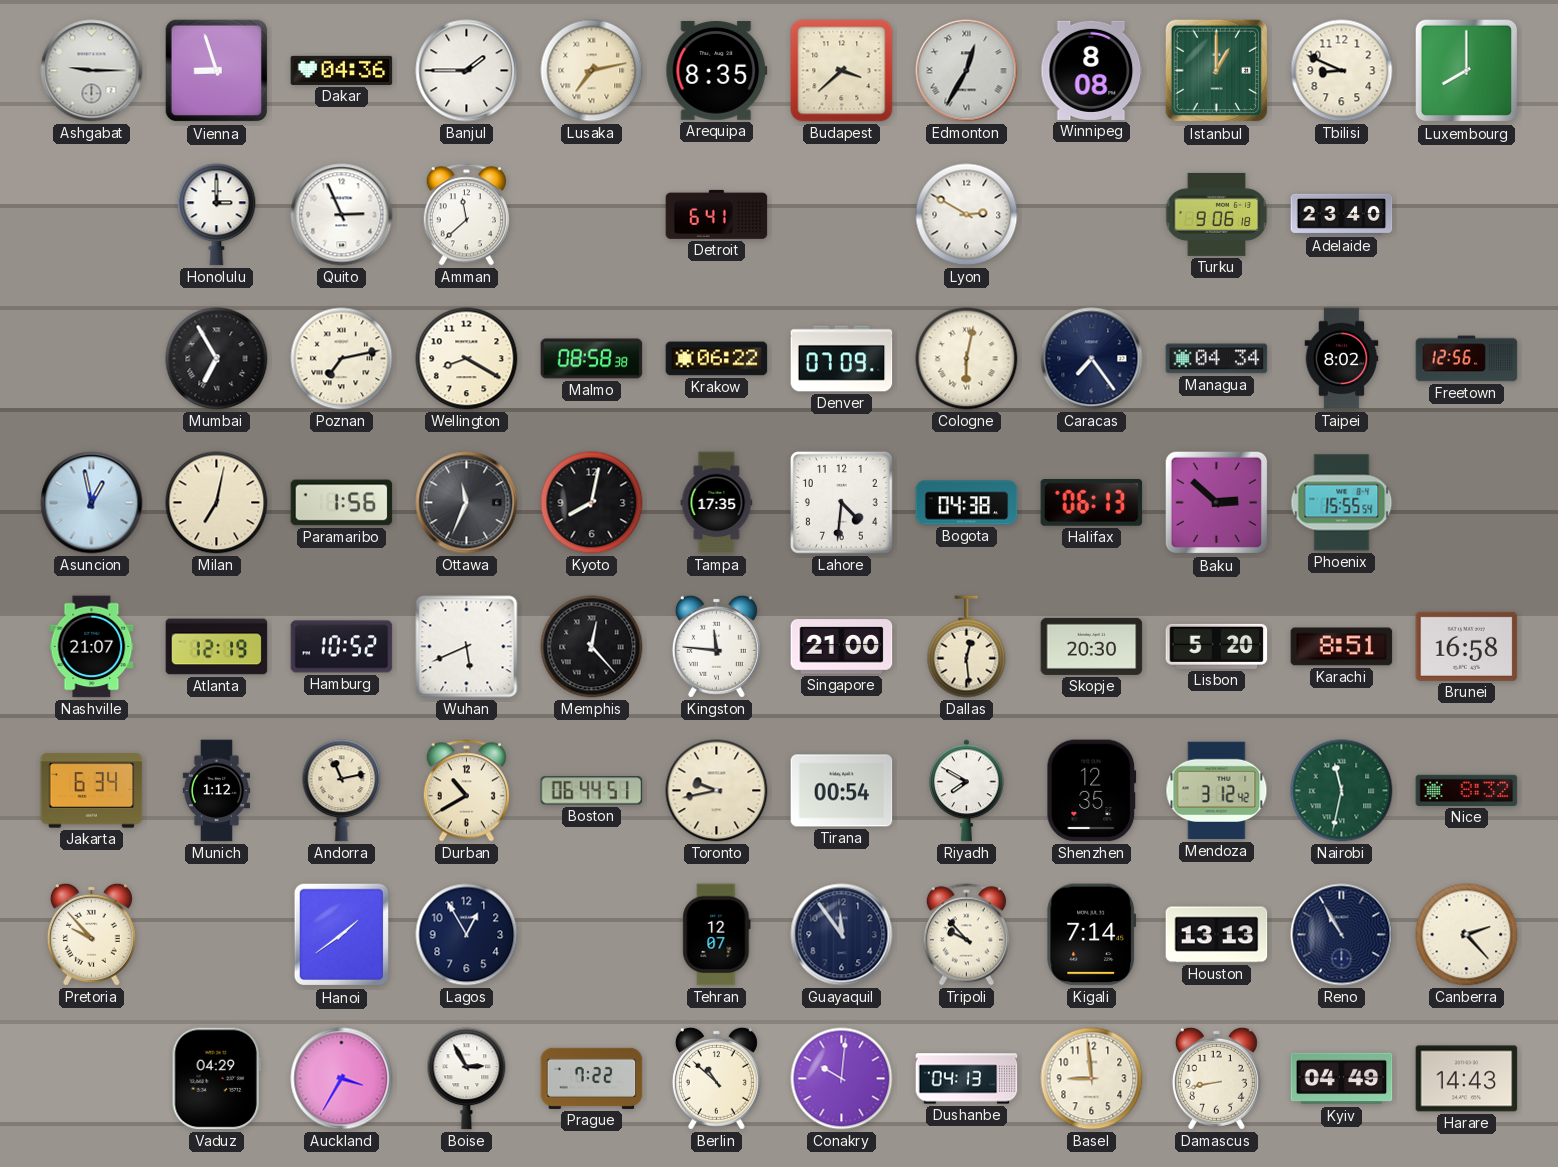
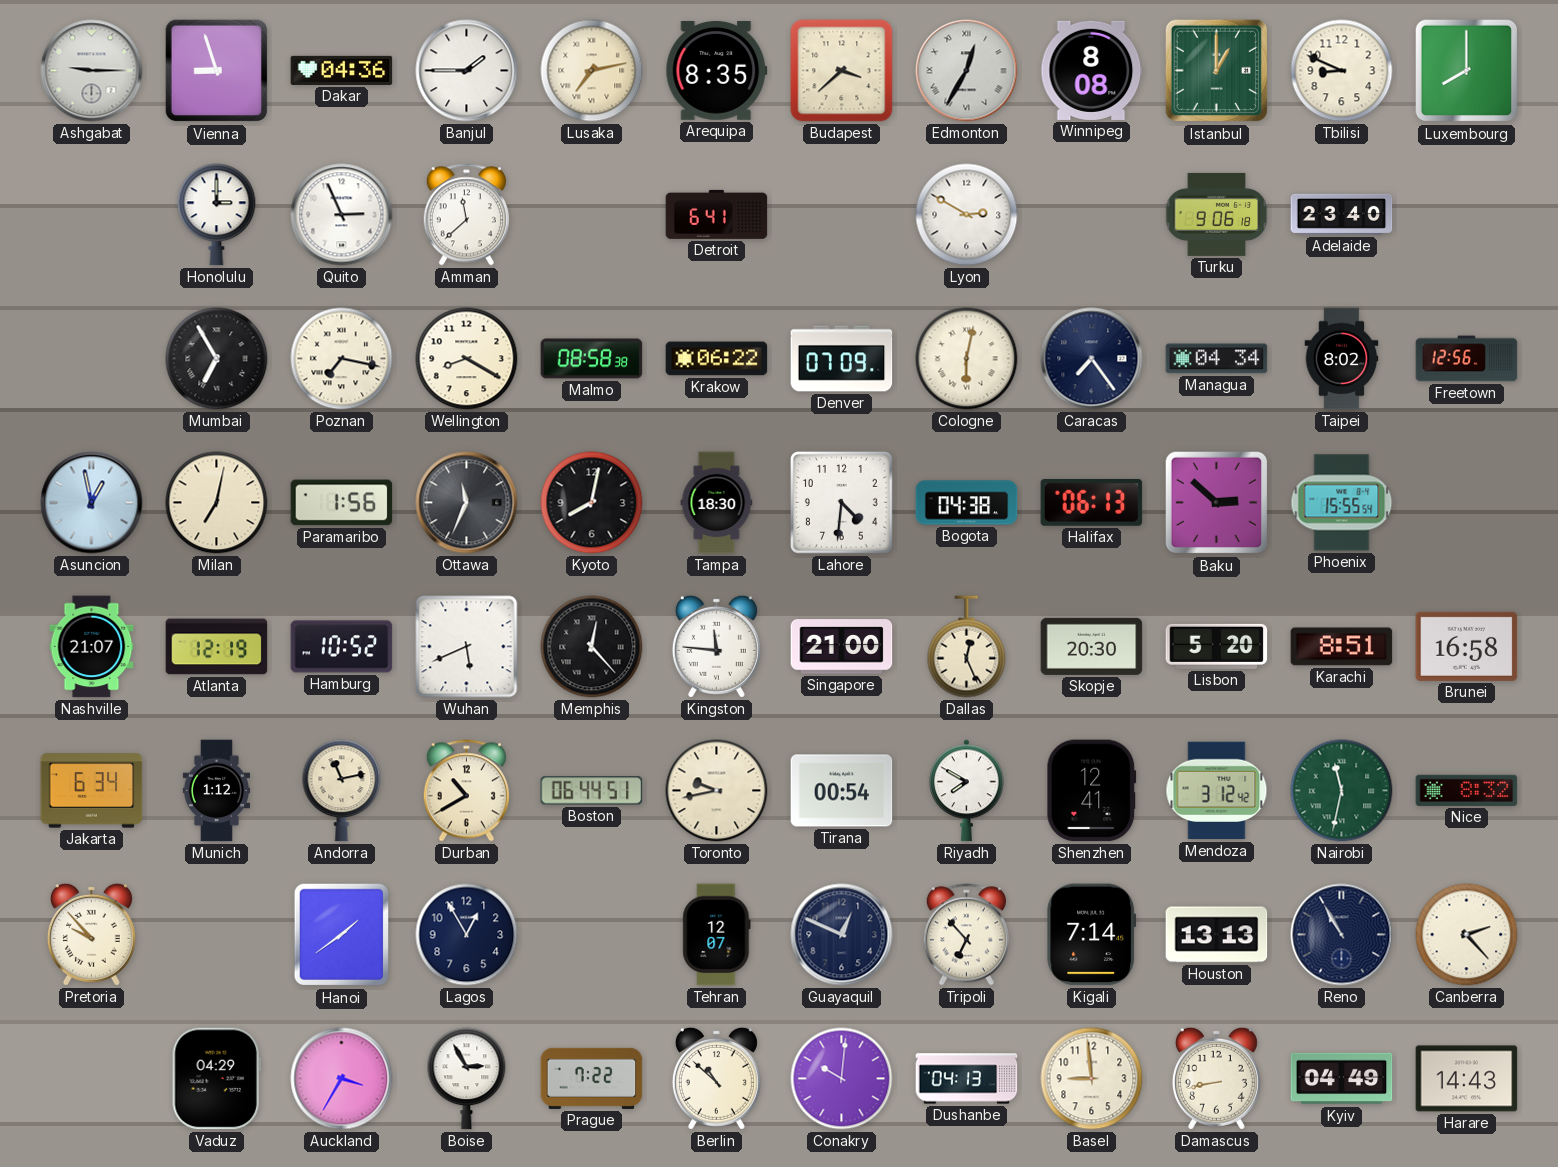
Poznan: 7:13 -> 7:17 (342, 359)
Tampa: 17:35 -> 18:30 (717, 503)
Dallas: 12:29 -> 12:26 (967, 647)
Shenzhen: 12:35 -> 12:41 (1092, 791)
Guayaquil: 11:54 -> 12:49 (842, 935)
Tripoli: 9:53 -> 6:53 (966, 935)
